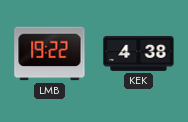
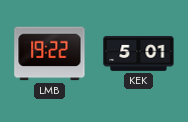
KEK: 4:38 -> 5:01 (139, 54)
